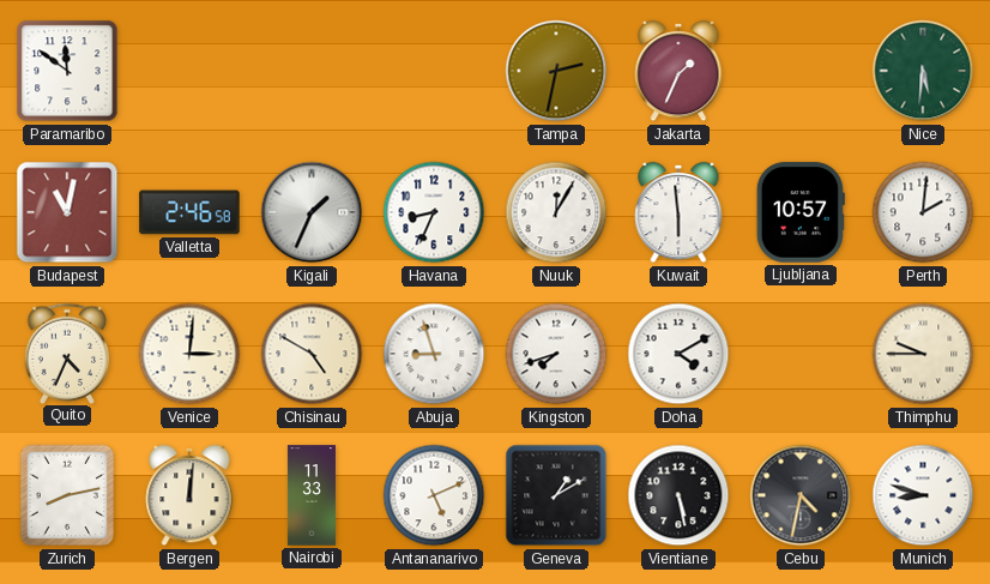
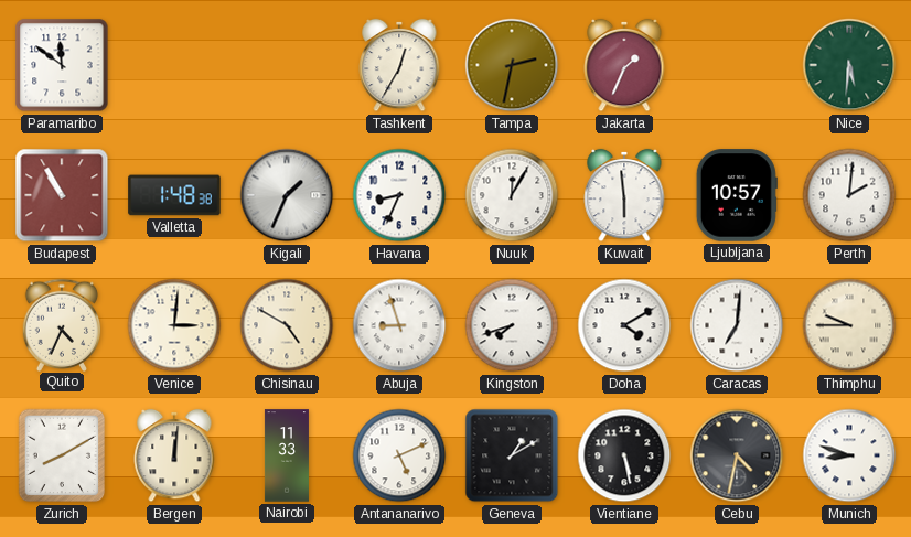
Tashkent: none -> 12:35 (399, 65)
Budapest: 11:02 -> 10:55 (62, 195)
Valletta: 2:46 -> 1:48 (174, 195)
Caracas: none -> 7:01 (737, 325)
Zurich: 8:13 -> 8:10 (62, 455)
